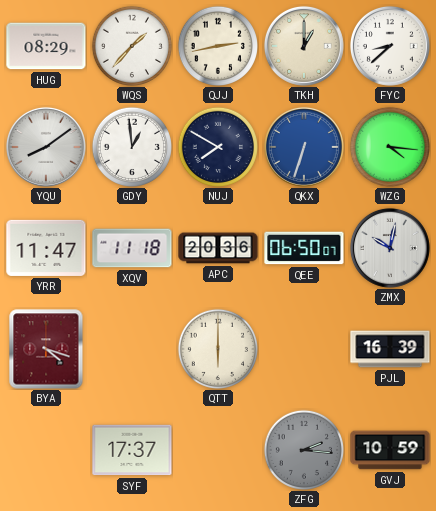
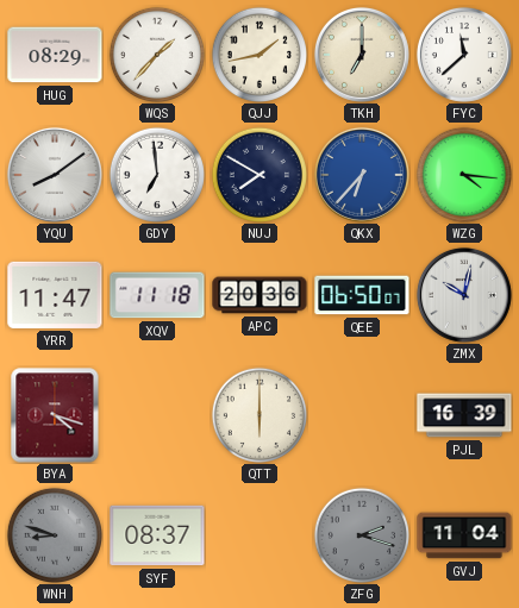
QJJ: 2:43 -> 1:43 (258, 54)
TKH: 1:00 -> 7:00 (362, 55)
FYC: 8:38 -> 11:38 (464, 55)
GDY: 12:59 -> 6:59 (156, 174)
QKX: 6:33 -> 6:37 (362, 175)
WNH: none -> 8:48 (54, 534)
SYF: 17:37 -> 08:37 (157, 535)
ZFG: 2:16 -> 2:18 (361, 534)
GVJ: 10:59 -> 11:04 (464, 535)
